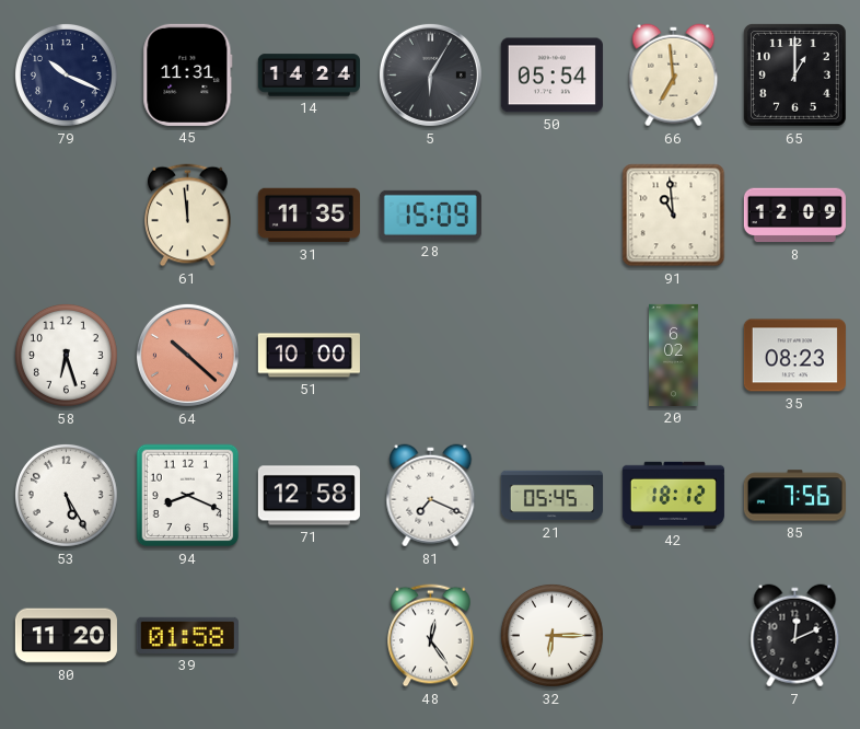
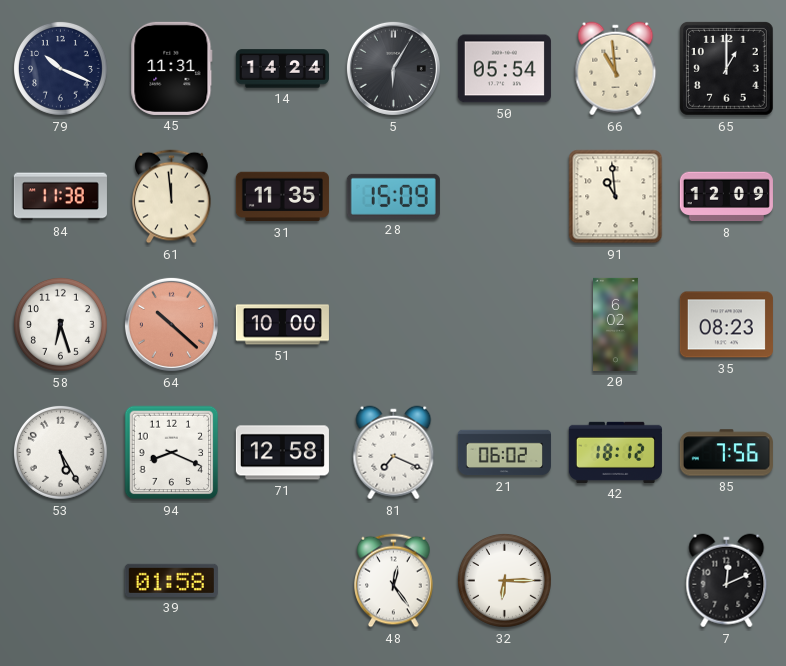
66: 6:59 -> 10:59 (616, 69)
84: none -> 11:38 (60, 197)
21: 05:45 -> 06:02 (504, 453)
80: 11:20 -> none (66, 636)
